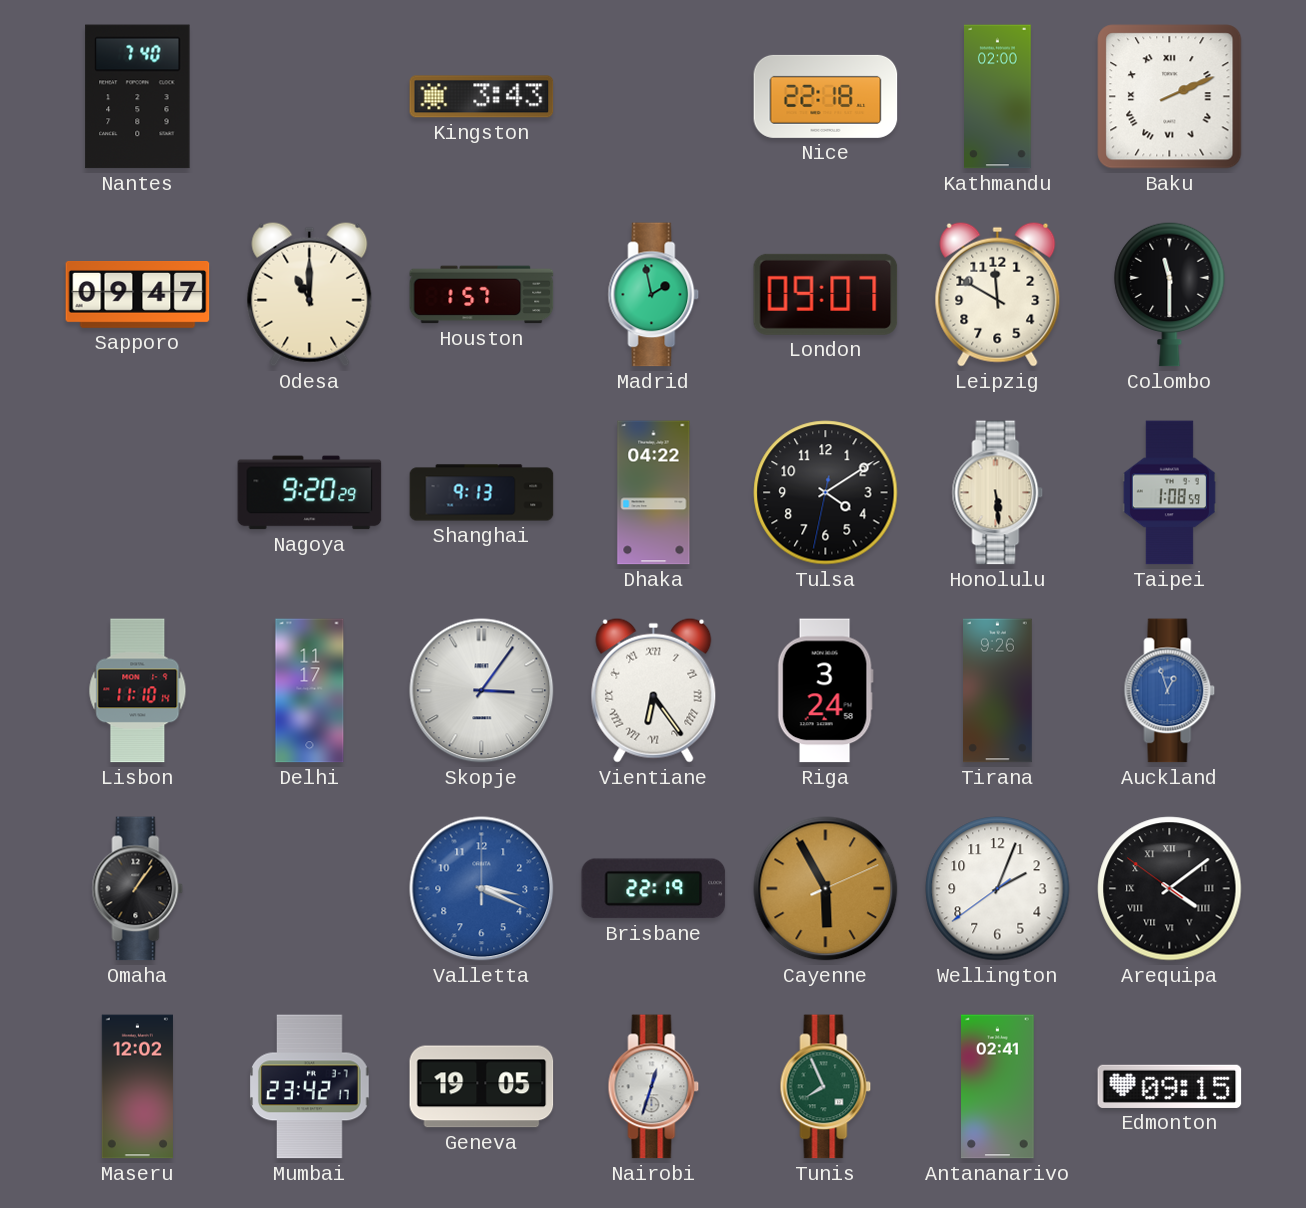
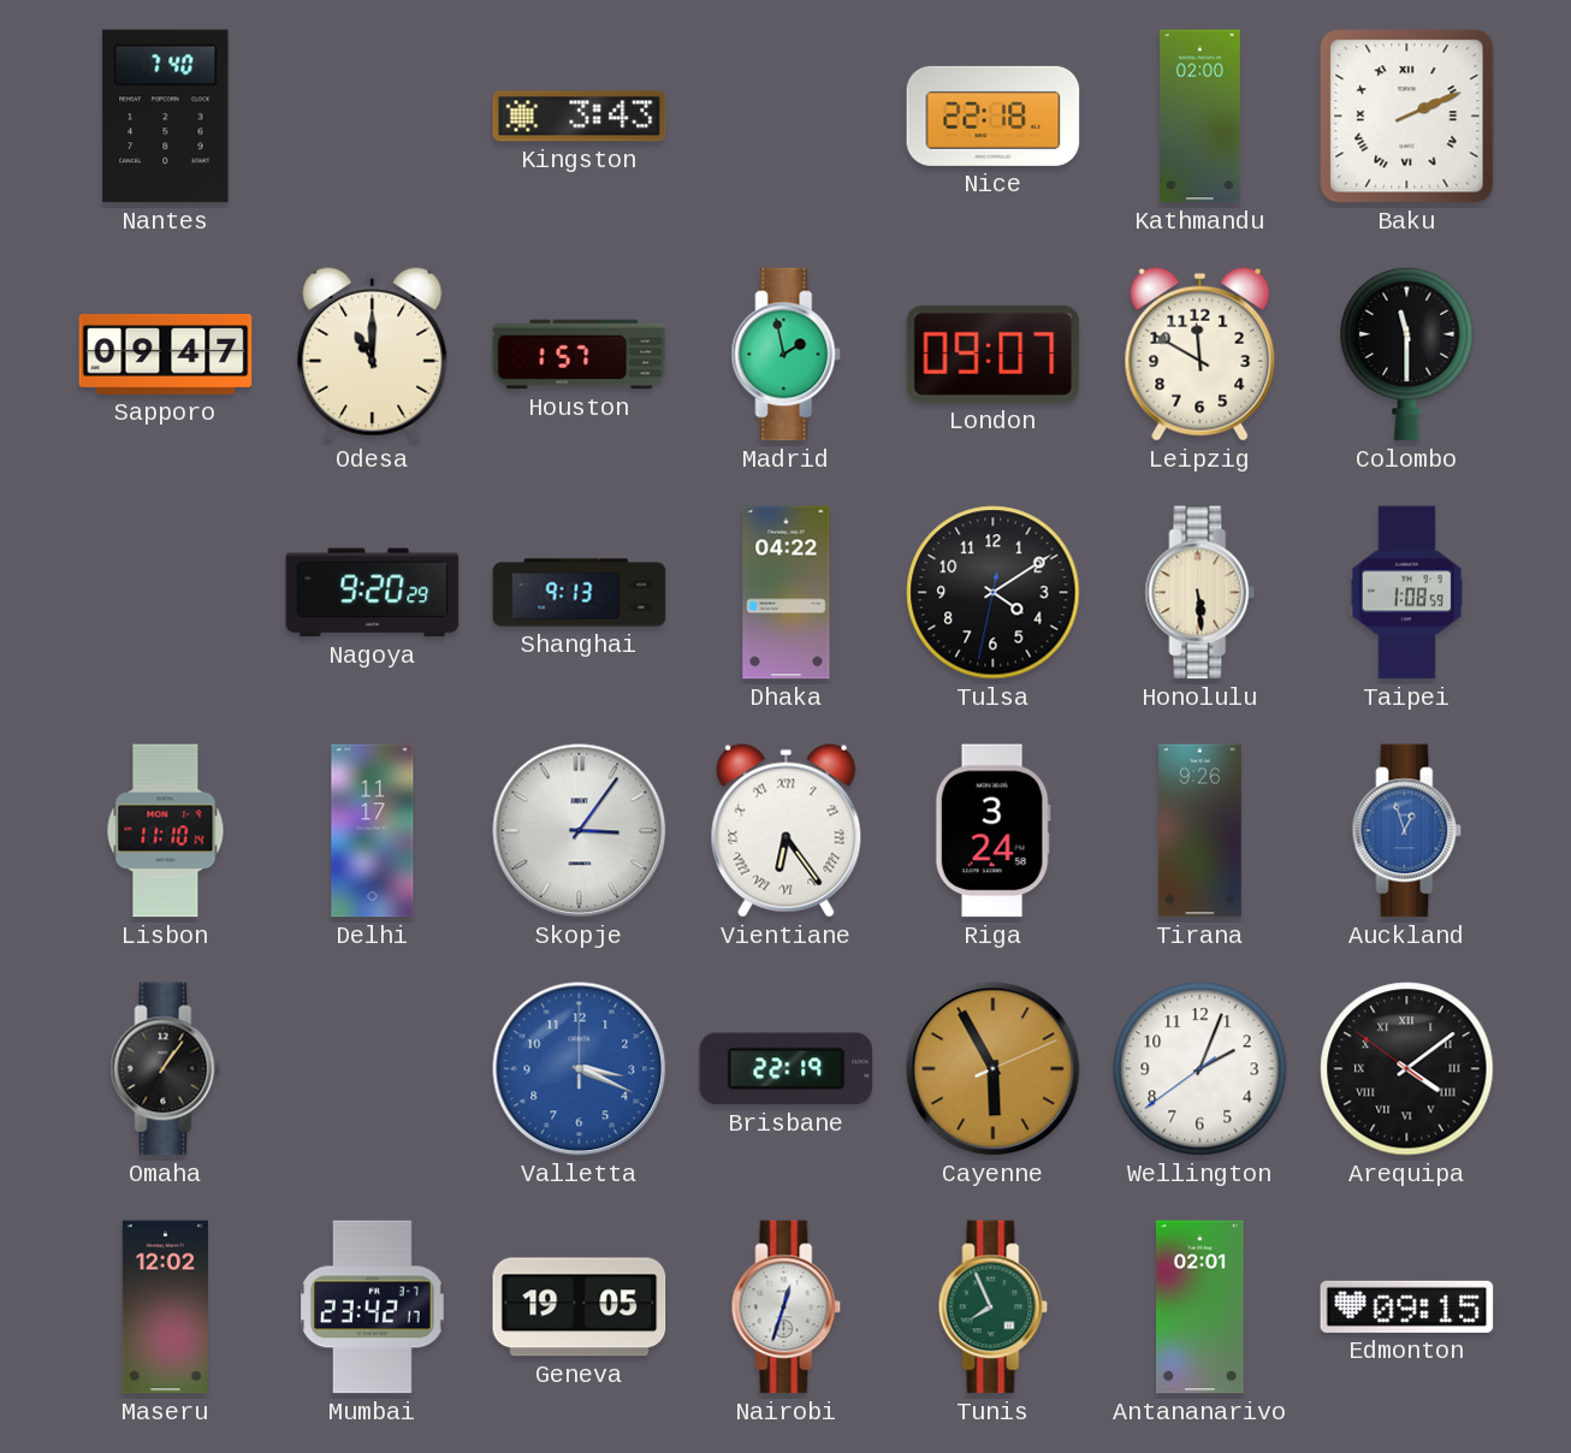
Antananarivo: 02:41 -> 02:01 (1201, 1307)
